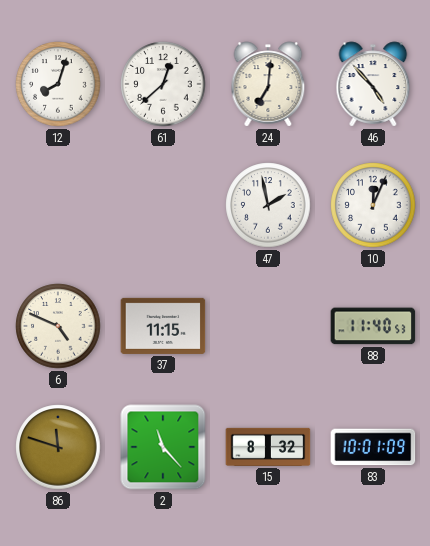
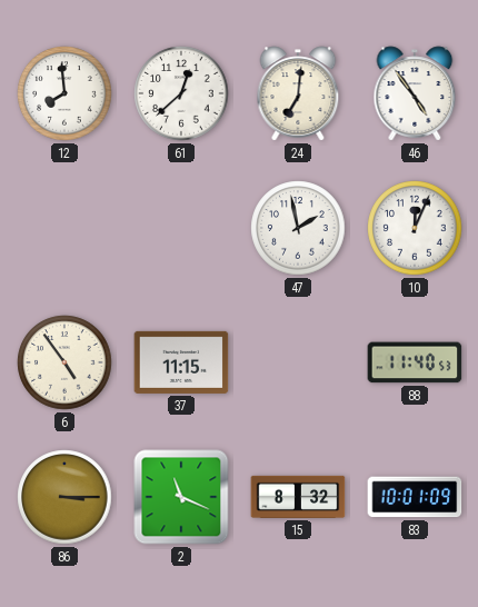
12: 8:03 -> 7:59 (64, 93)
46: 4:53 -> 4:54 (415, 93)
6: 4:49 -> 4:54 (64, 362)
86: 11:48 -> 3:15 (64, 497)
2: 11:23 -> 11:19 (181, 497)
